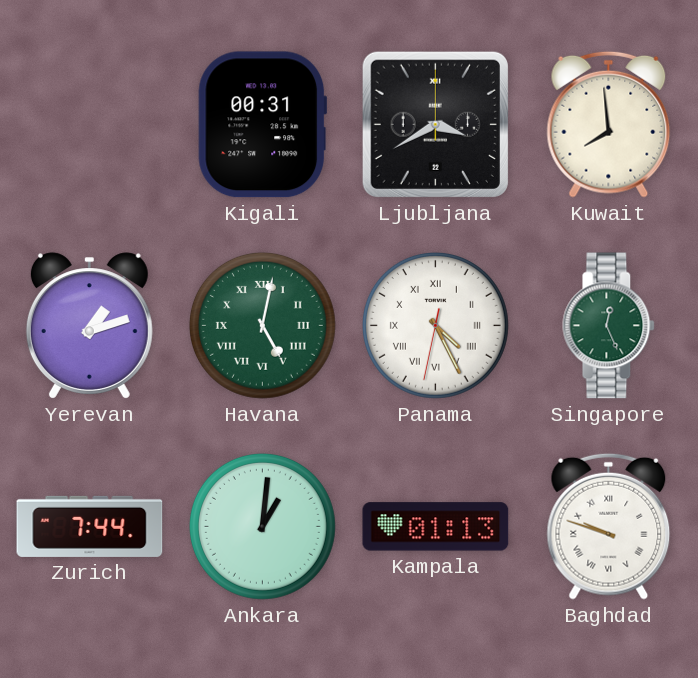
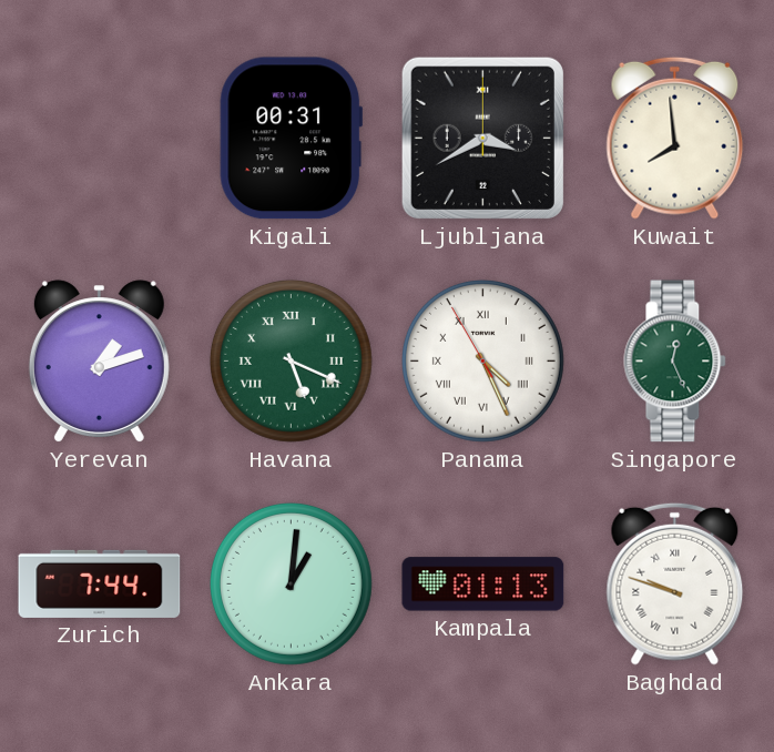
Havana: 5:02 -> 5:19 (291, 360)
Panama: 4:25:32 -> 4:25:55 (482, 360)
